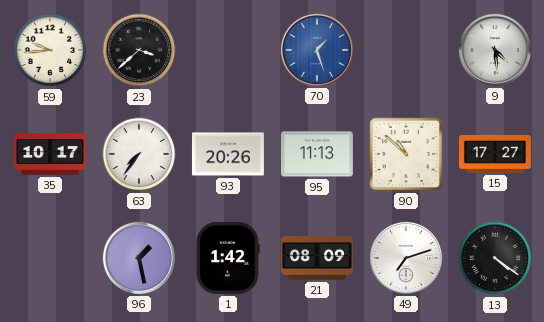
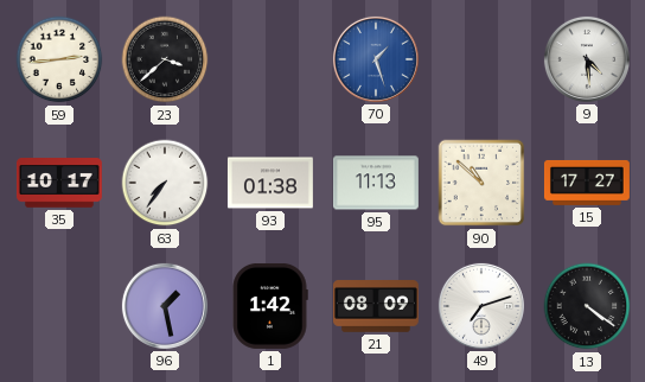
59: 9:44 -> 2:44 (59, 59)
93: 20:26 -> 01:38 (270, 183)
